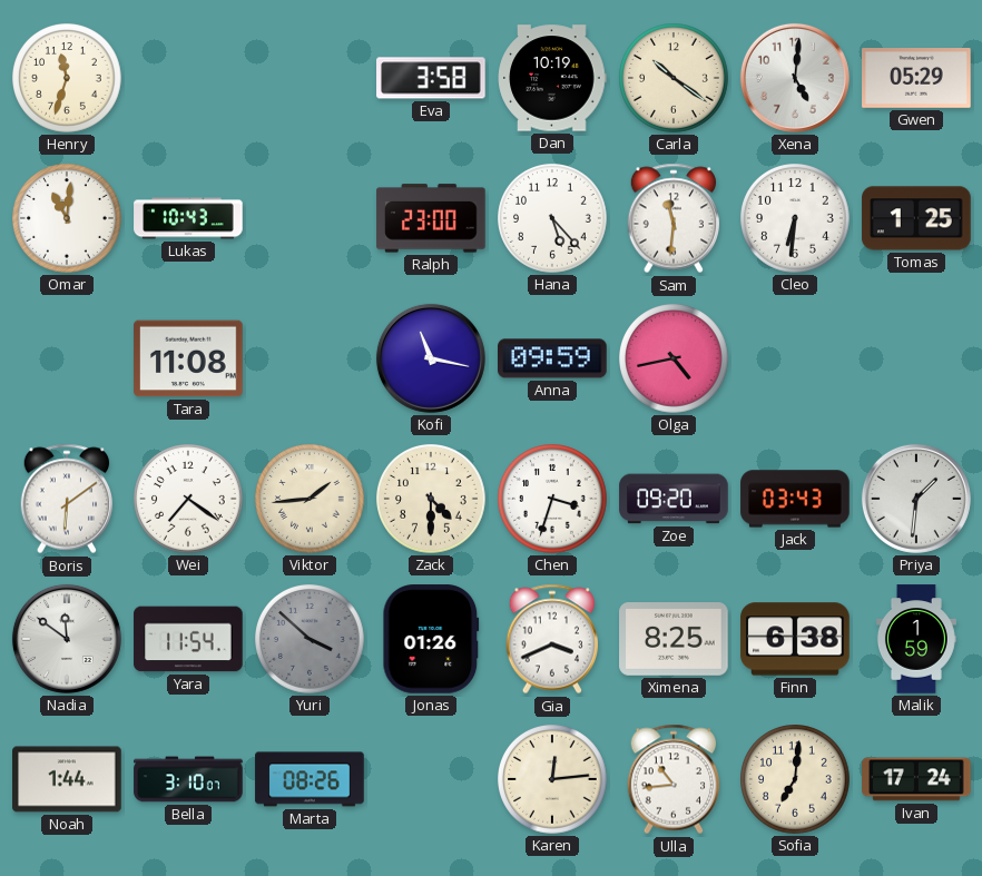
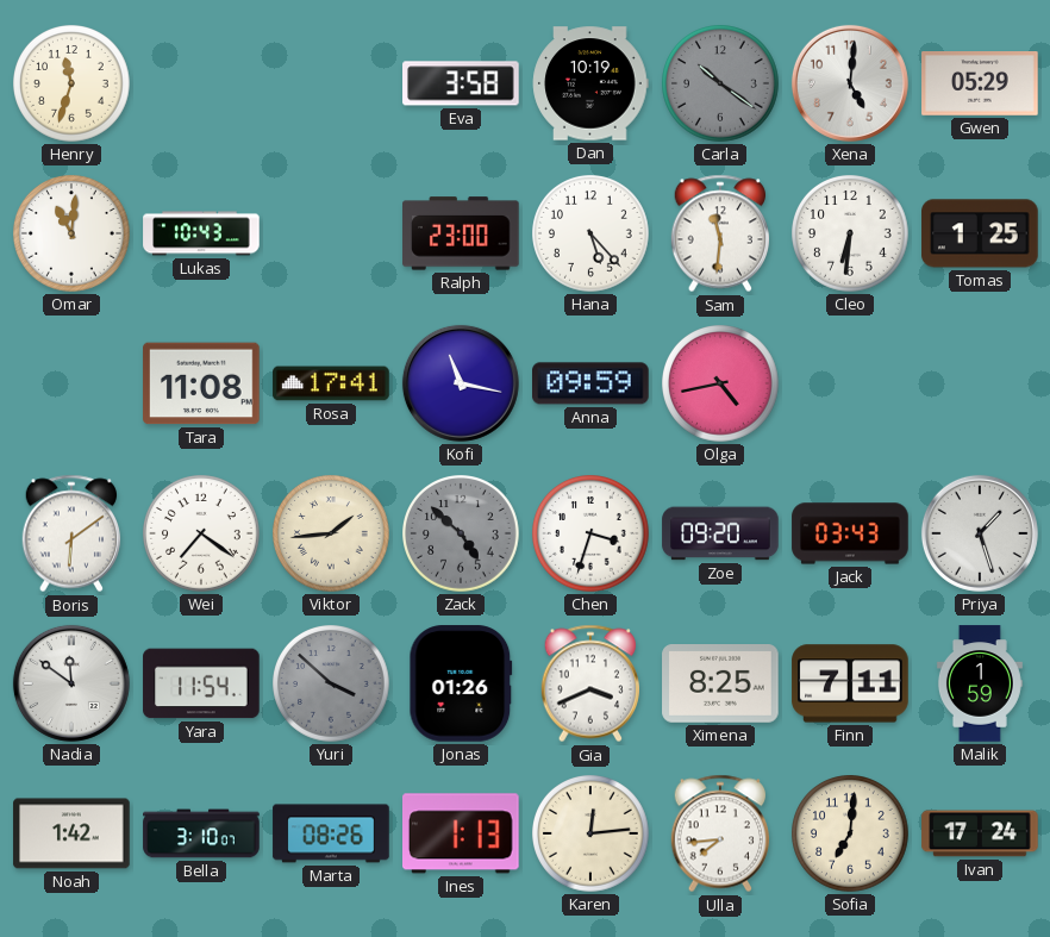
Carla dial: cream -> grey (721, 85)
Rosa: none -> 17:41 (331, 383)
Zack: 4:30 -> 4:52 (462, 535)
Zack dial: cream -> grey (462, 535)
Priya: 1:31 -> 1:27 (980, 533)
Finn: 6:38 -> 7:11 (850, 683)
Noah: 1:44 -> 1:42 (71, 833)
Ines: none -> 1:13 (462, 833)
Ulla: 10:44 -> 7:44 (720, 833)
